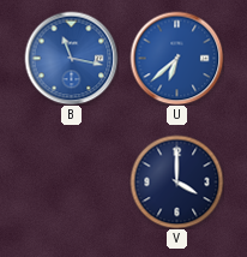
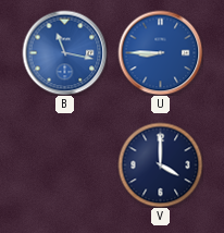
U: 6:38 -> 8:45 (160, 52)
